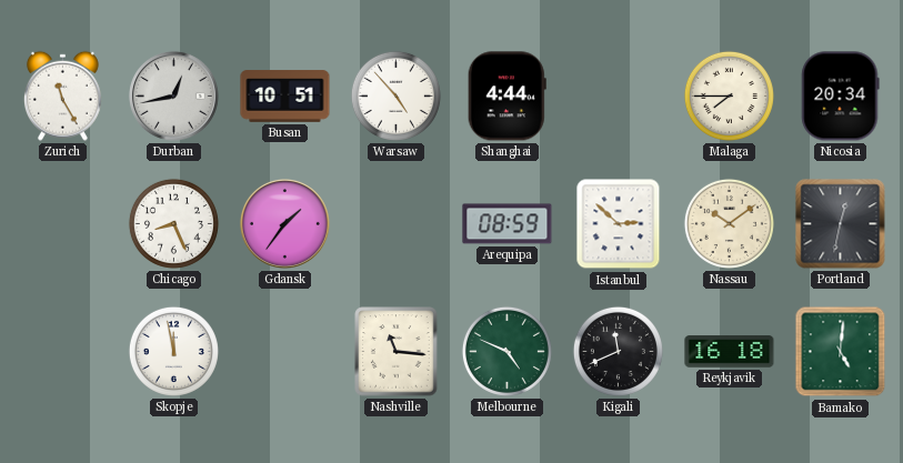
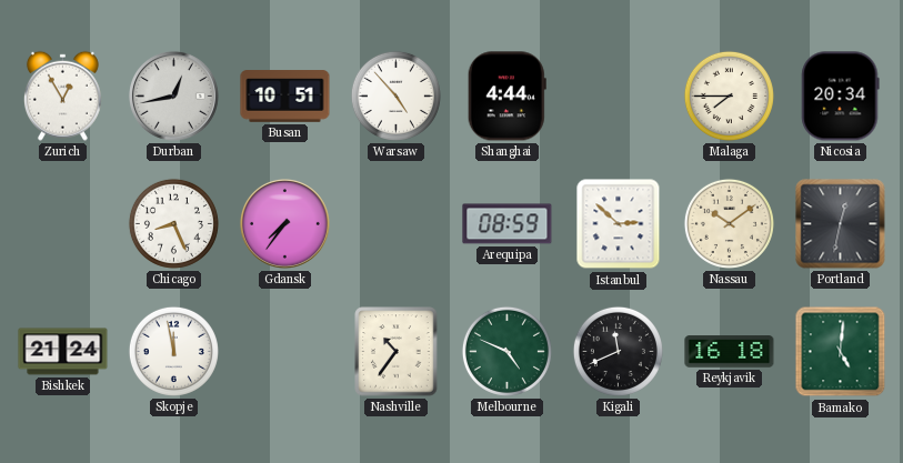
Zurich: 11:25 -> 12:55 (62, 95)
Gdansk: 1:36 -> 7:36 (285, 224)
Bishkek: none -> 21:24 (63, 352)
Nashville: 11:16 -> 10:36 (397, 352)
